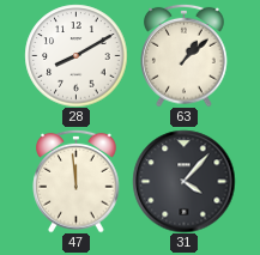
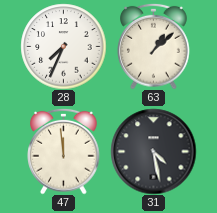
28: 8:10 -> 7:34 (63, 46)
31: 4:07 -> 4:28 (153, 151)
